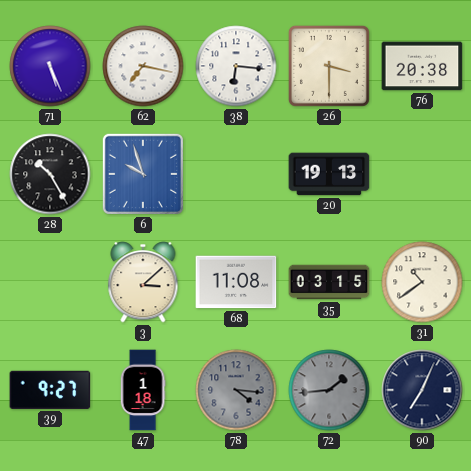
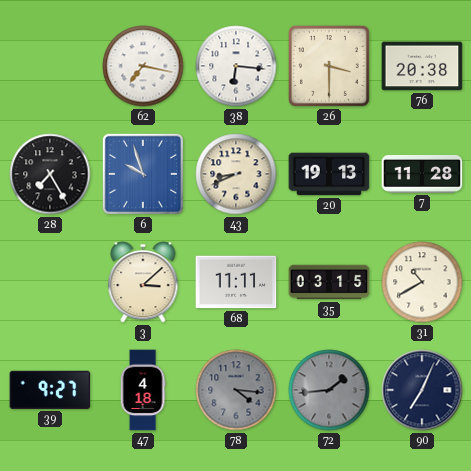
71: 5:26 -> none (50, 66)
28: 10:25 -> 7:25 (50, 174)
43: none -> 8:41 (236, 174)
7: none -> 11:28 (422, 174)
68: 11:08 -> 11:11 (236, 282)
31: 10:39 -> 10:40 (422, 282)
47: 1:18 -> 4:18 (143, 390)
